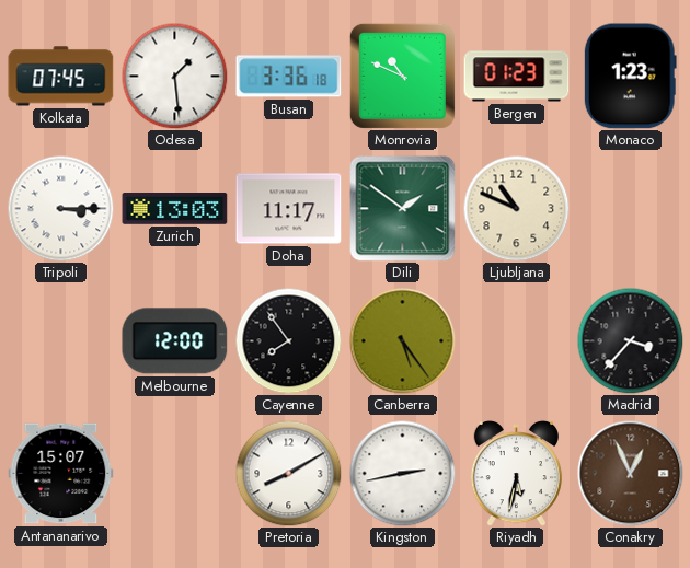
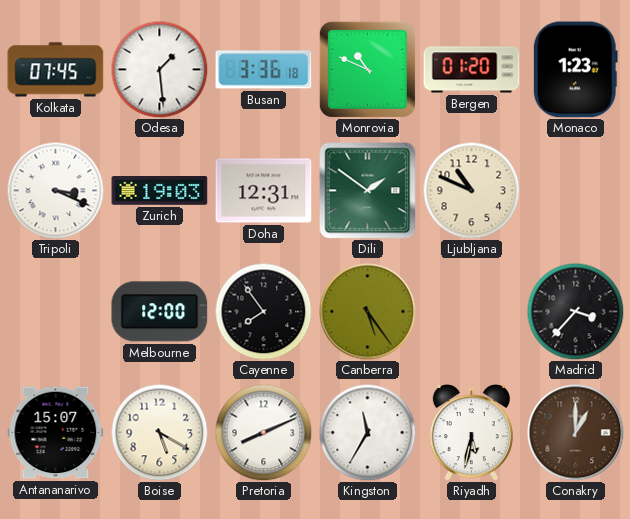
Bergen: 01:23 -> 01:20 (472, 70)
Tripoli: 3:15 -> 3:19 (55, 190)
Zurich: 13:03 -> 19:03 (160, 191)
Doha: 11:17 -> 12:31 (264, 191)
Boise: none -> 5:20 (159, 432)
Pretoria: 8:10 -> 8:11 (263, 432)
Kingston: 2:43 -> 11:35 (367, 432)
Conakry: 12:56 -> 1:00 (576, 433)
